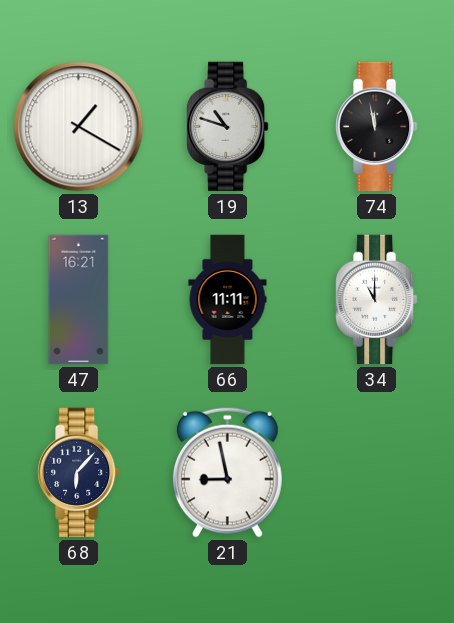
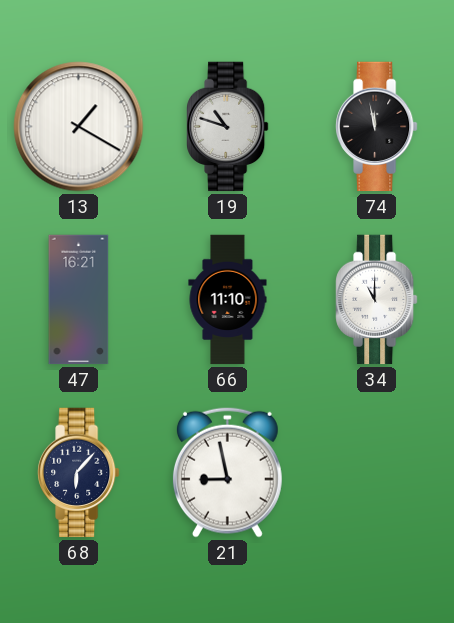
66: 11:11 -> 11:10 (228, 300)
